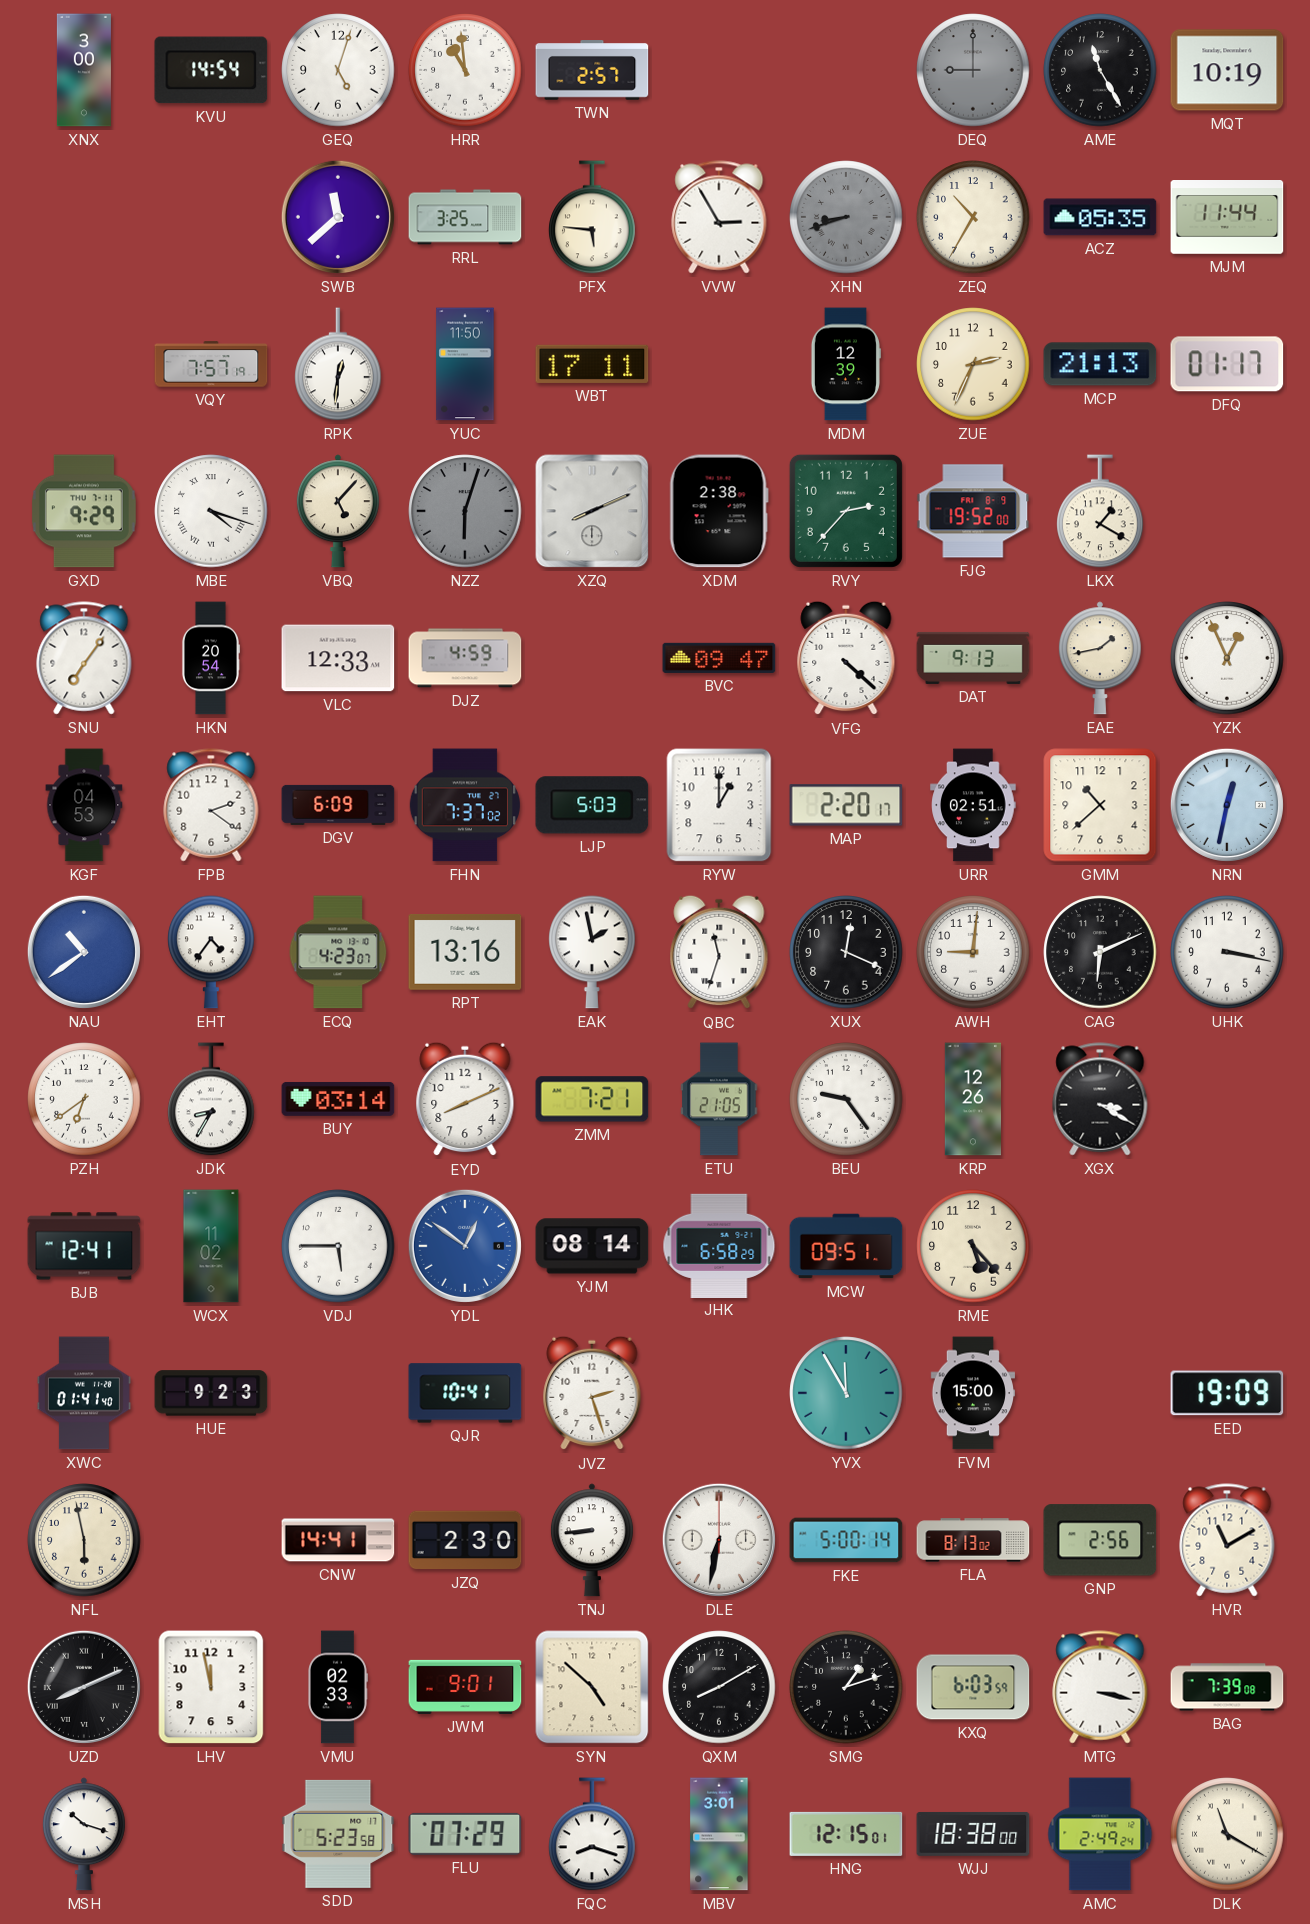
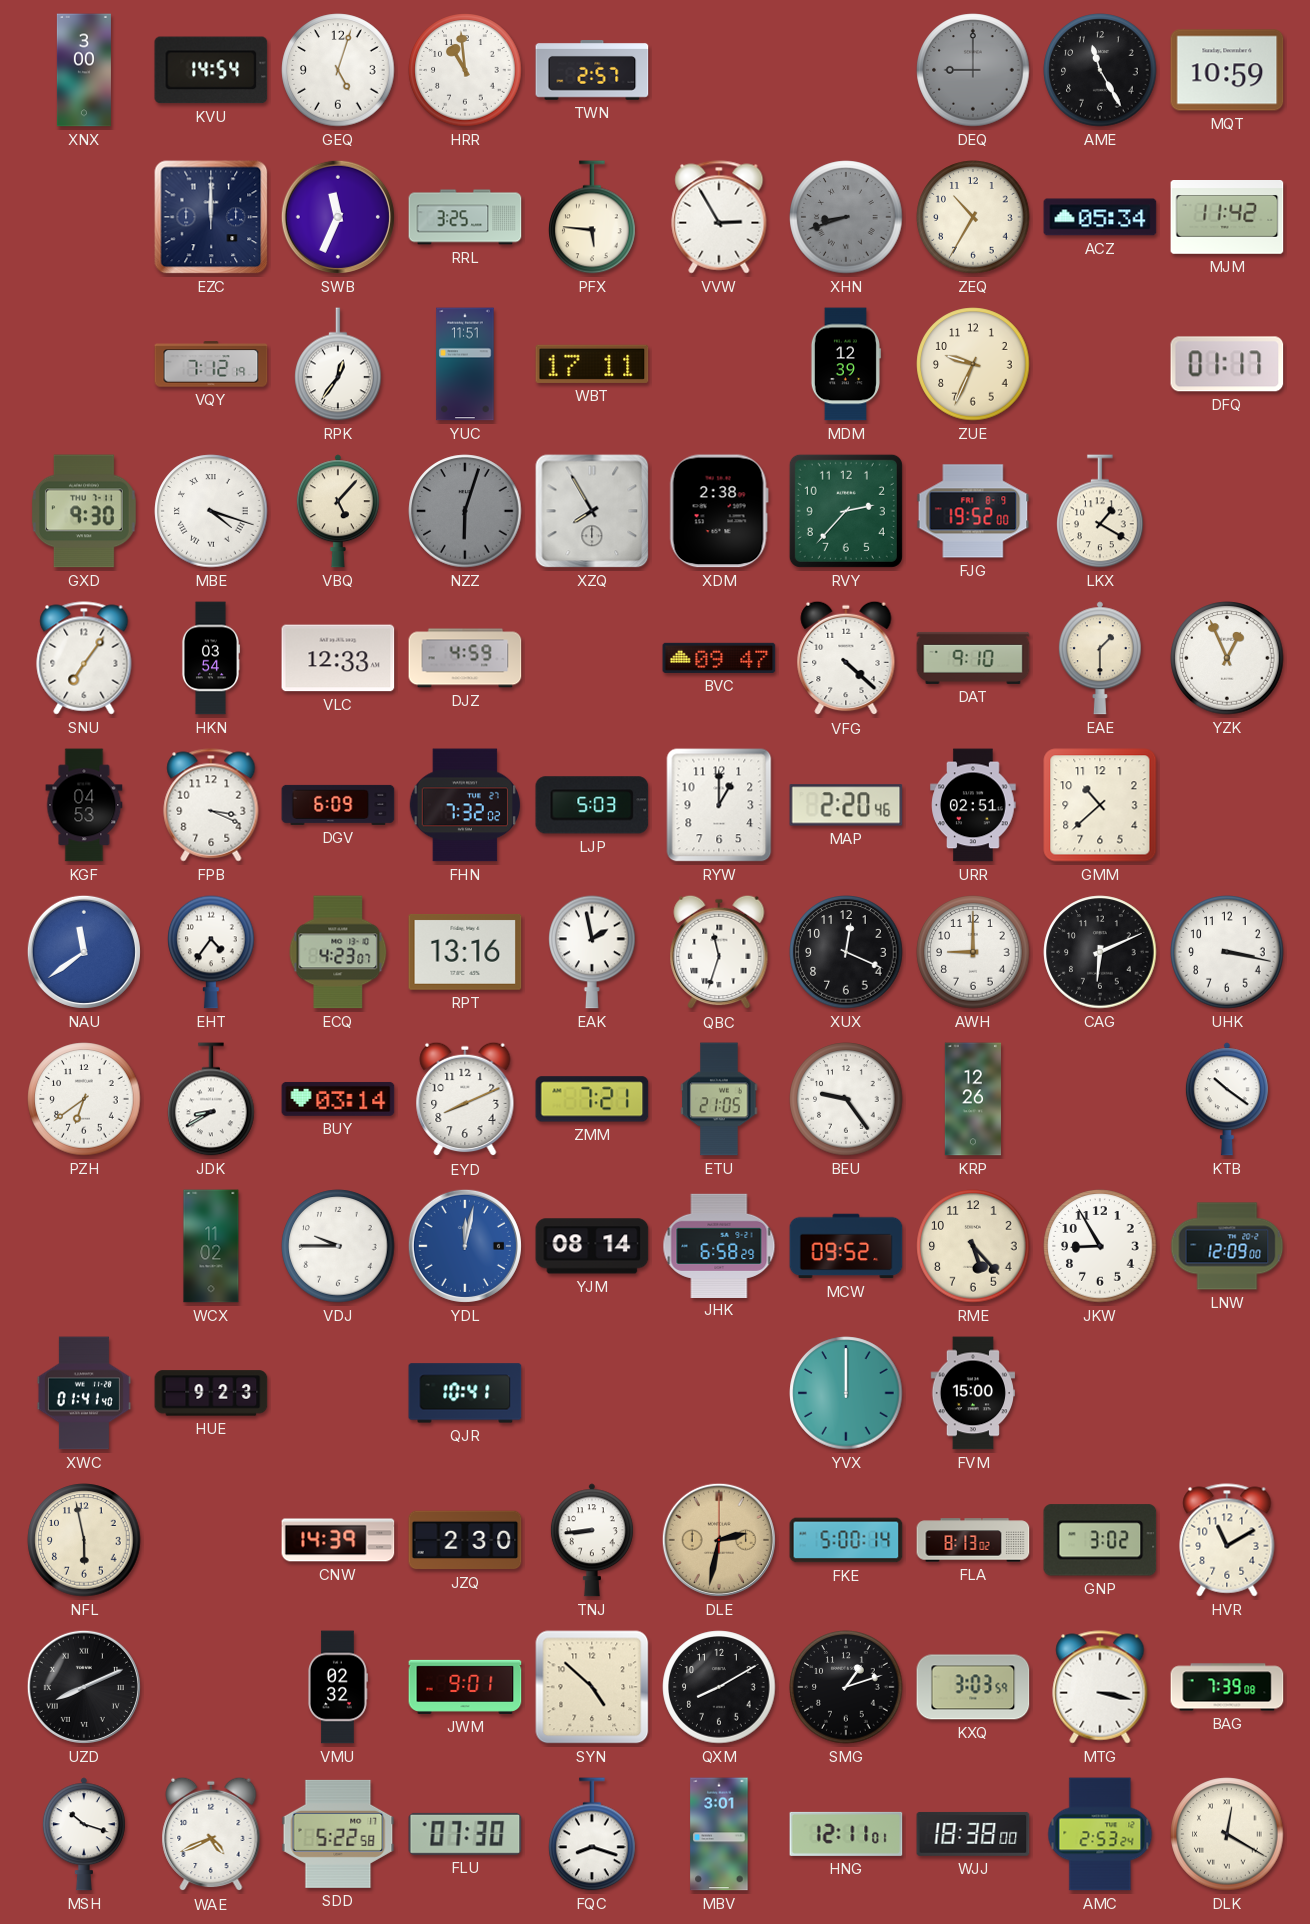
MQT: 10:19 -> 10:59 (1227, 70)
EZC: none -> 12:00 (211, 217)
SWB: 11:38 -> 11:34 (338, 217)
ACZ: 05:35 -> 05:34 (1100, 217)
MJM: 11:44 -> 11:42 (1227, 217)
VQY: 7:57 -> 7:12 (211, 364)
RPK: 12:31 -> 12:36 (338, 364)
YUC: 11:50 -> 11:51 (465, 364)
ZUE: 2:34 -> 9:34 (973, 364)
MCP: 21:13 -> none (1100, 364)
GXD: 9:29 -> 9:30 (84, 511)
XZQ: 8:11 -> 7:55 (592, 511)
HKN: 20:54 -> 03:54 (210, 658)
DAT: 9:13 -> 9:10 (973, 658)
EAE: 1:43 -> 1:30 (1100, 658)
FPB: 2:21 -> 3:19 (211, 805)
FHN: 7:37 -> 7:32 (465, 805)
MAP: 2:20:17 -> 2:20:46 (846, 805)
NRN: 12:32 -> none (1227, 805)
NAU: 10:39 -> 11:39 (84, 952)
AWH: 9:01 -> 9:00 (973, 952)
JDK: 8:35 -> 8:40 (211, 1099)
XGX: 3:20 -> none (1100, 1099)
KTB: none -> 10:21 (1227, 1099)
BJB: 12:41 -> none (84, 1246)
VDJ: 5:45 -> 9:45 (338, 1246)
YDL: 12:51 -> 12:02 (465, 1246)
MCW: 09:51 -> 09:52 (846, 1246)
JKW: none -> 8:55 (1100, 1246)
LNW: none -> 12:09 (1227, 1246)
JVZ: 2:27 -> none (592, 1393)
YVX: 11:55 -> 12:00 (846, 1393)
EED: 19:09 -> none (1227, 1393)
CNW: 14:41 -> 14:39 (338, 1540)
DLE: 6:32 -> 2:32 (719, 1540)
DLE dial: white -> champagne (719, 1540)
GNP: 2:56 -> 3:02 (1100, 1540)
LHV: 11:58 -> none (211, 1687)
VMU: 02:33 -> 02:32 (338, 1687)
KXQ: 6:03 -> 3:03 (973, 1687)
WAE: none -> 4:41 (211, 1834)
SDD: 5:23 -> 5:22 (338, 1834)
FLU: 07:29 -> 07:30 (465, 1834)
HNG: 12:15 -> 12:11 (846, 1834)
AMC: 2:49 -> 2:53 (1100, 1834)
DLK: 11:20 -> 12:20 (1227, 1834)
